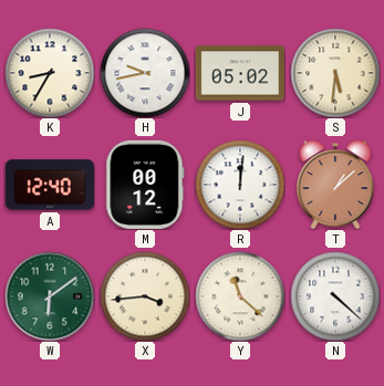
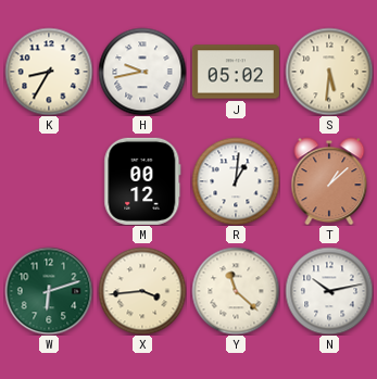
A: 12:40 -> none (50, 185)
R: 12:01 -> 1:01 (236, 181)
W: 6:09 -> 6:12 (49, 291)
N: 4:22 -> 10:13 (329, 291)
